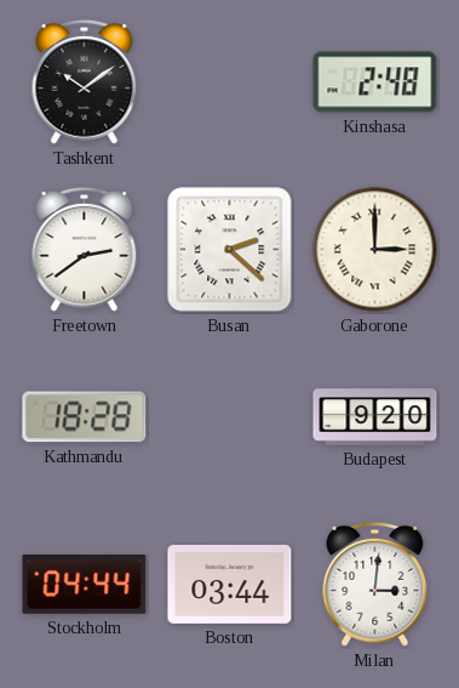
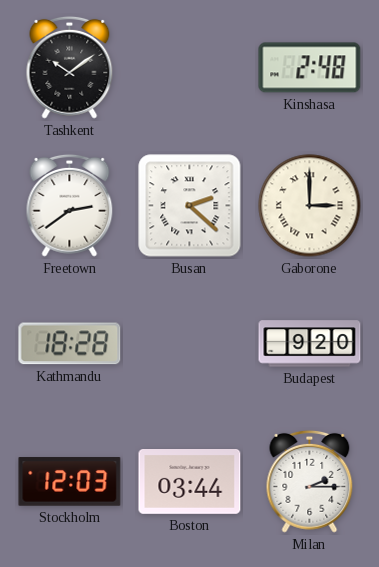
Stockholm: 04:44 -> 12:03 (70, 482)
Milan: 3:01 -> 2:15 (310, 481)
